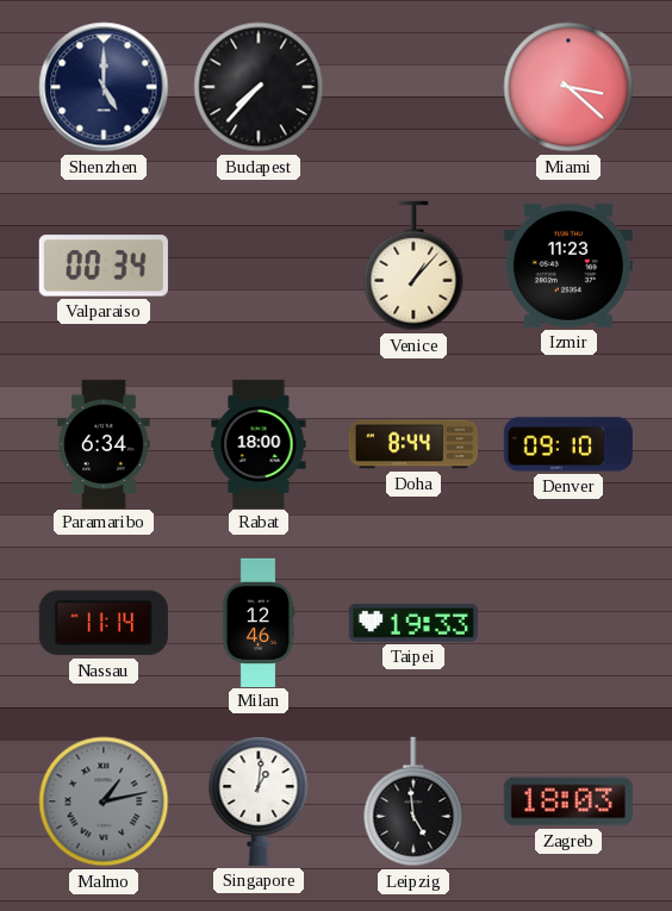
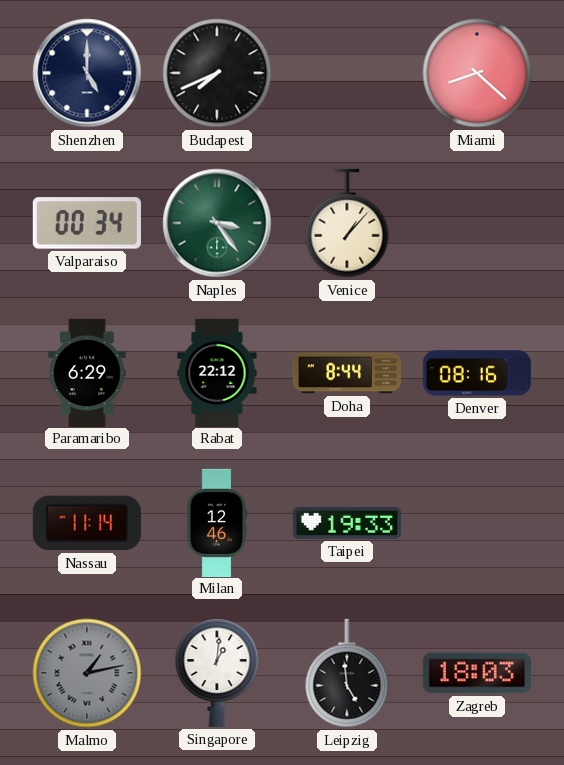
Budapest: 7:37 -> 7:41 (217, 73)
Miami: 3:22 -> 8:22 (477, 73)
Naples: none -> 3:24 (217, 223)
Izmir: 11:23 -> none (568, 266)
Paramaribo: 6:34 -> 6:29 (87, 372)
Rabat: 18:00 -> 22:12 (217, 372)
Denver: 09:10 -> 08:16 (477, 373)
